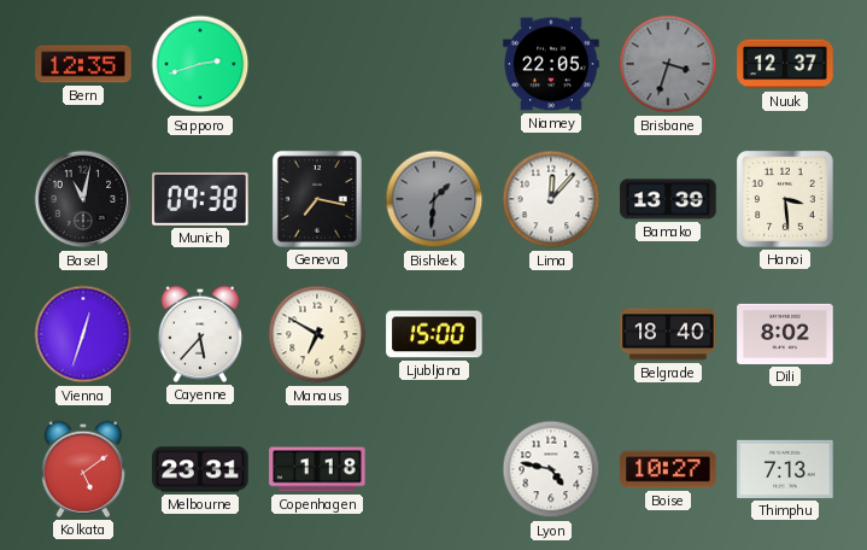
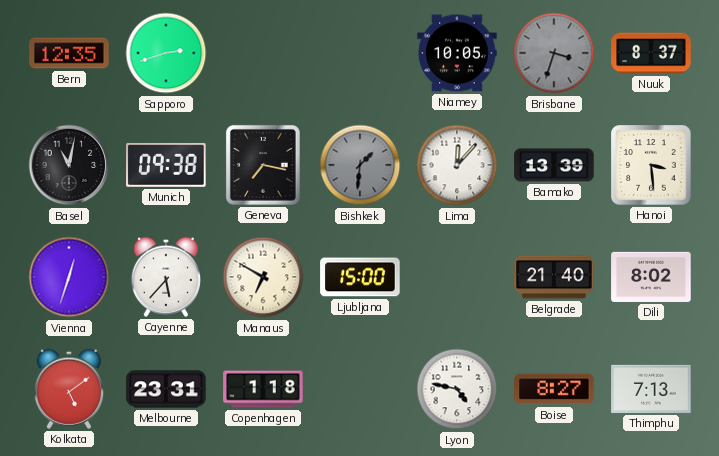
Niamey: 22:05 -> 10:05 (457, 53)
Nuuk: 12:37 -> 8:37 (651, 53)
Belgrade: 18:40 -> 21:40 (554, 277)
Boise: 10:27 -> 8:27 (554, 389)
